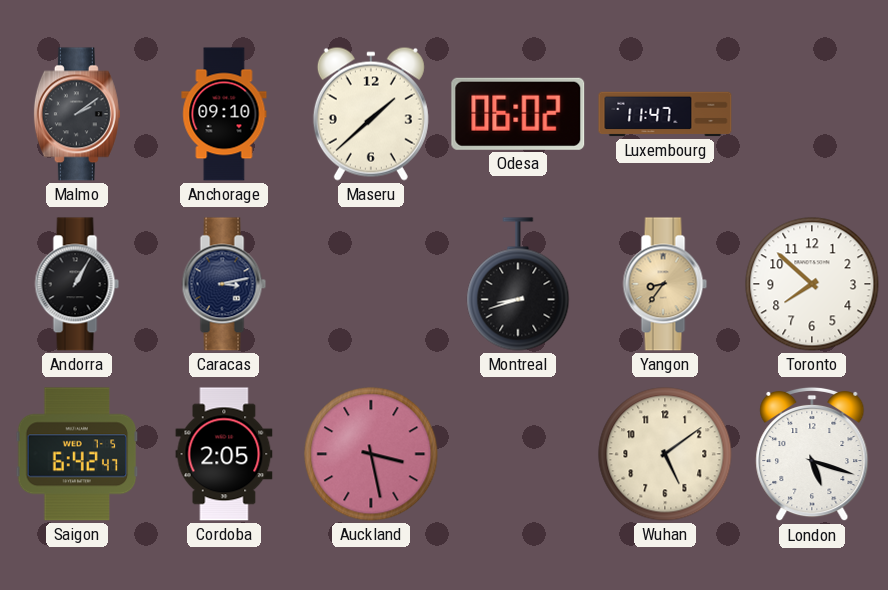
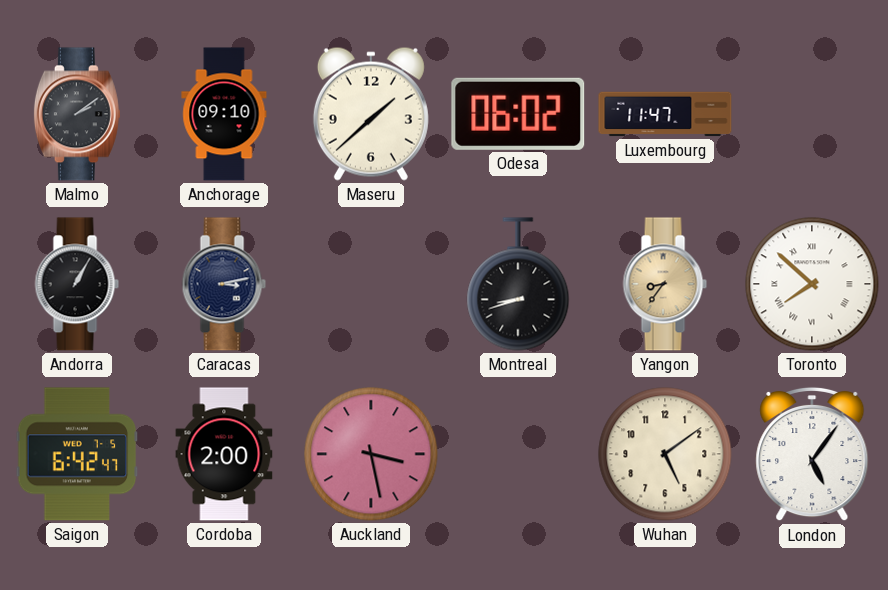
Toronto numerals: Arabic -> Roman (812, 284)
Cordoba: 2:05 -> 2:00 (224, 454)
London: 5:18 -> 5:06 (812, 454)
